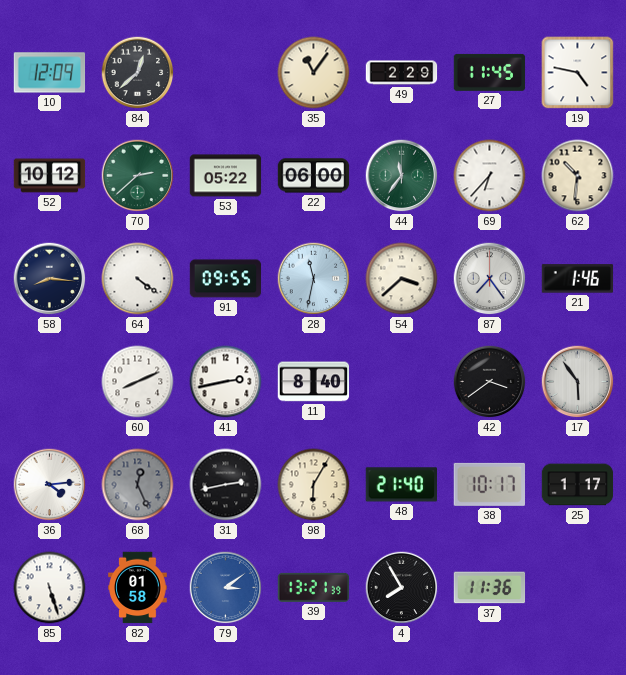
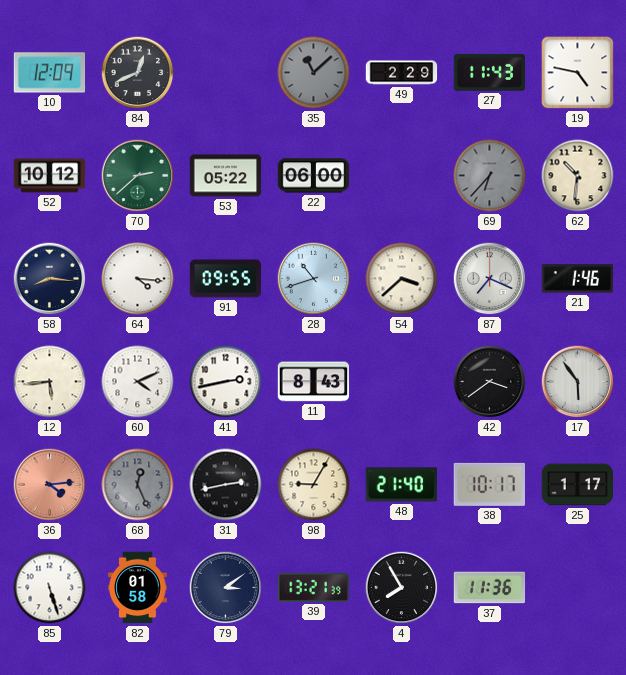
84: 12:38 -> 12:41 (138, 73)
35: 11:06 -> 11:08 (314, 73)
35 dial: cream -> grey (314, 73)
27: 11:45 -> 11:43 (490, 72)
44: 11:36 -> none (402, 176)
69 dial: white -> grey (490, 176)
64: 4:21 -> 4:16 (138, 279)
28: 11:32 -> 10:42 (314, 279)
87: 7:24 -> 7:19 (490, 279)
12: none -> 5:44 (50, 382)
60: 8:11 -> 4:11 (138, 382)
11: 8:40 -> 8:43 (314, 382)
36 dial: white -> salmon (50, 485)
98: 6:05 -> 9:05 (314, 485)
79 dial: blue -> navy (226, 588)
